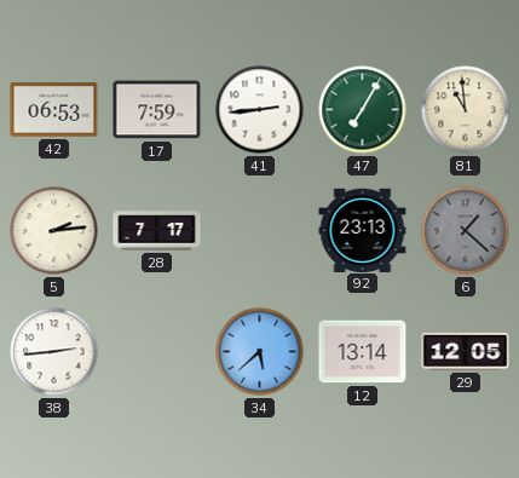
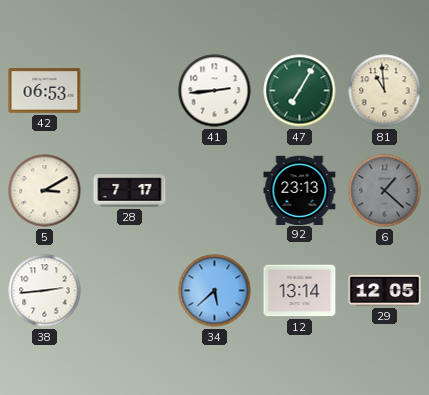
17: 7:59 -> none (157, 110)
5: 2:14 -> 3:10 (45, 191)
